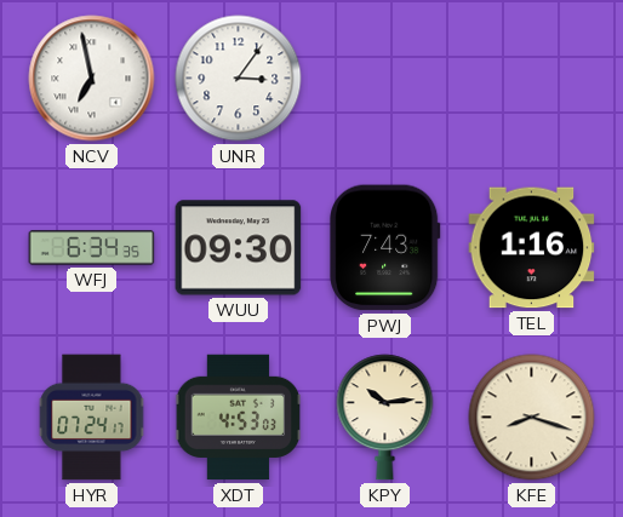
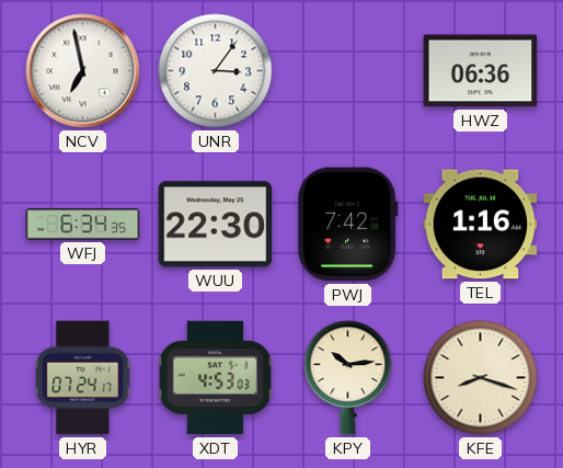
HWZ: none -> 06:36 (481, 71)
WUU: 09:30 -> 22:30 (216, 225)
PWJ: 7:43 -> 7:42 (348, 225)
